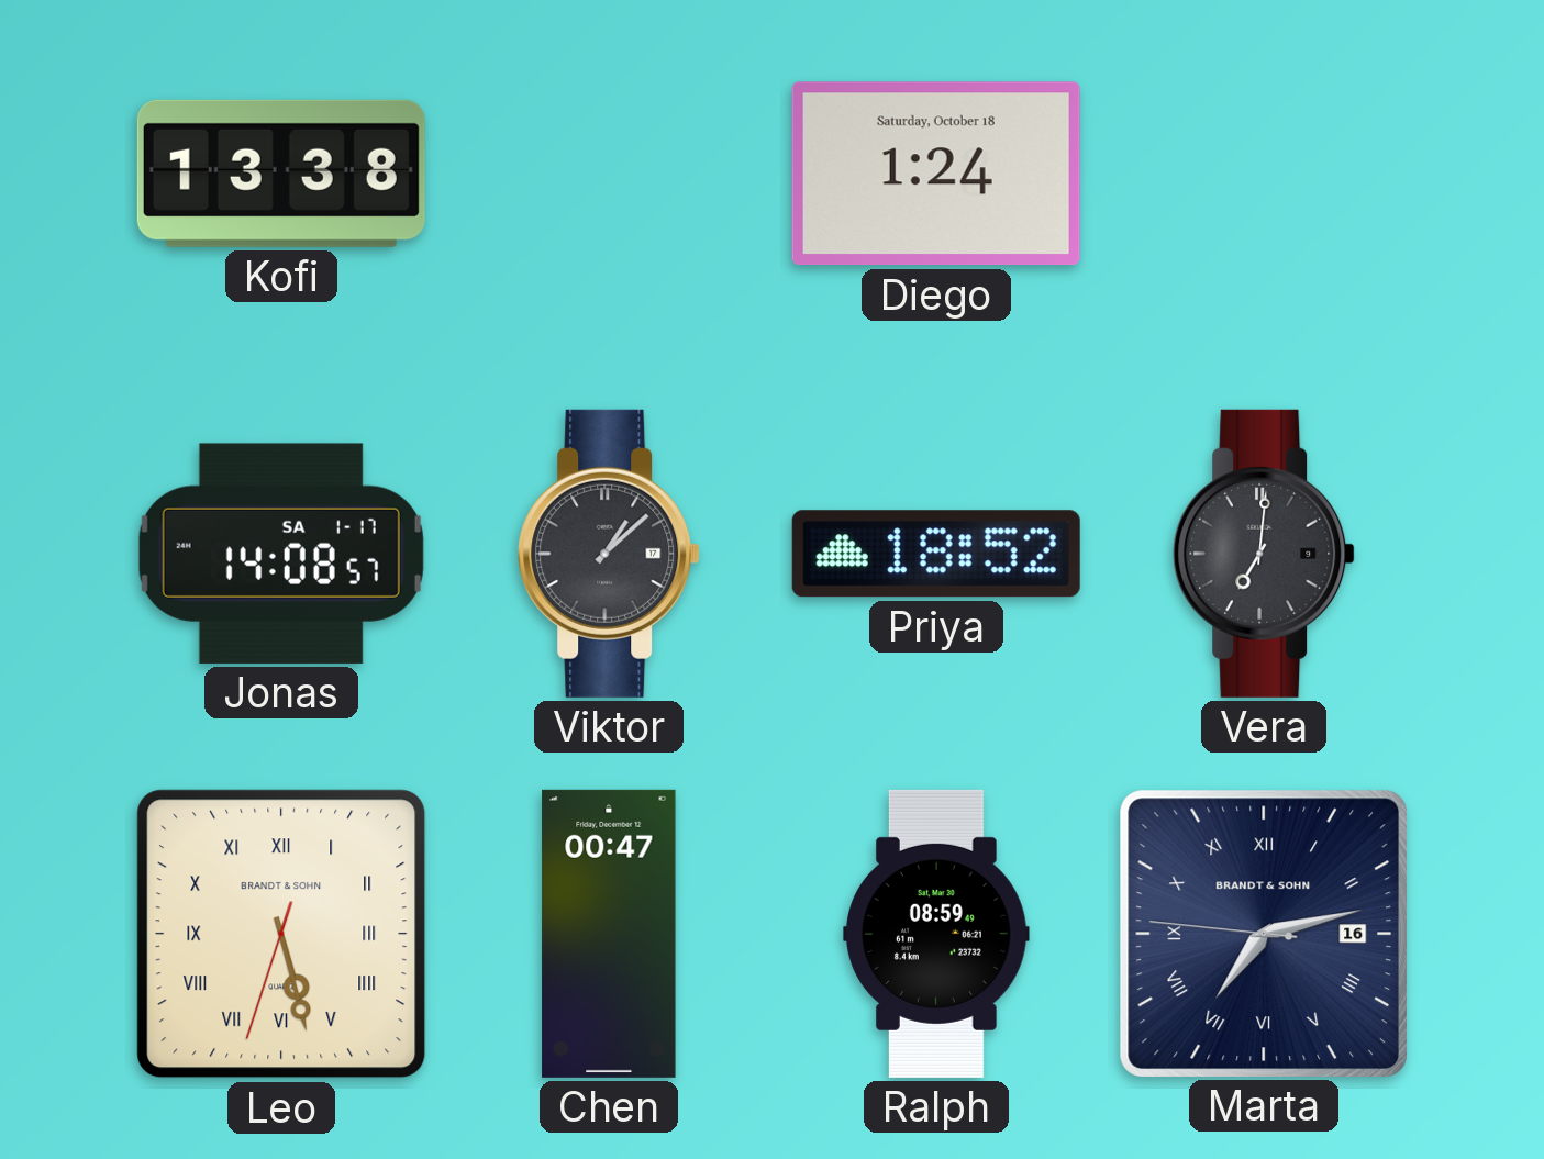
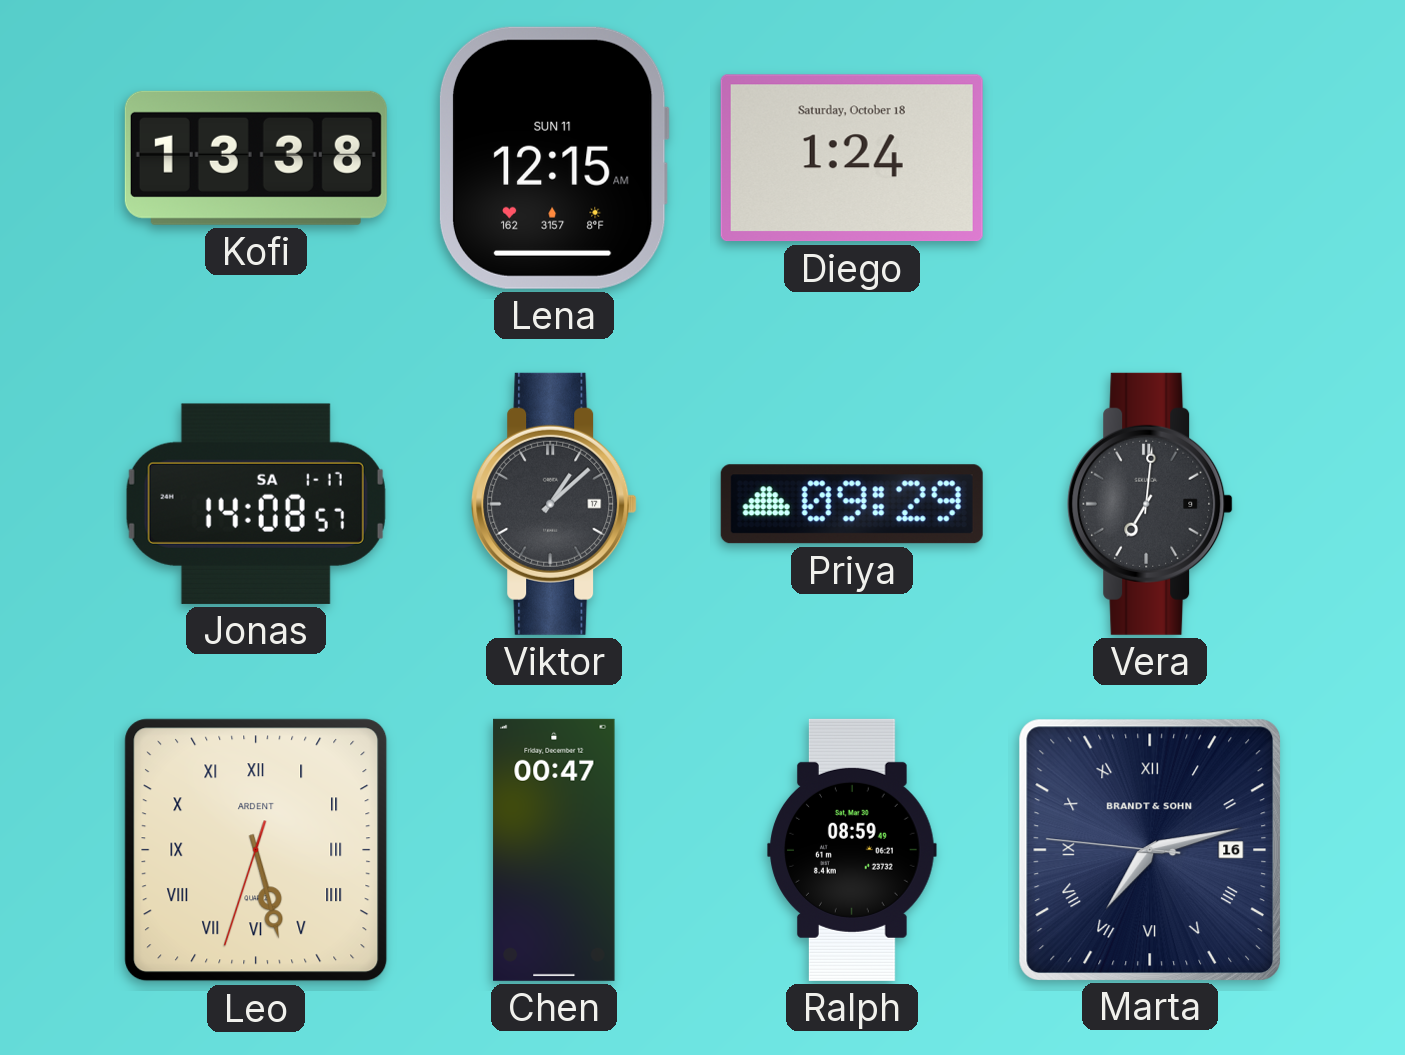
Lena: none -> 12:15 (554, 158)
Priya: 18:52 -> 09:29 (852, 504)
Leo brand: BRANDT & SOHN -> ARDENT (256, 850)
